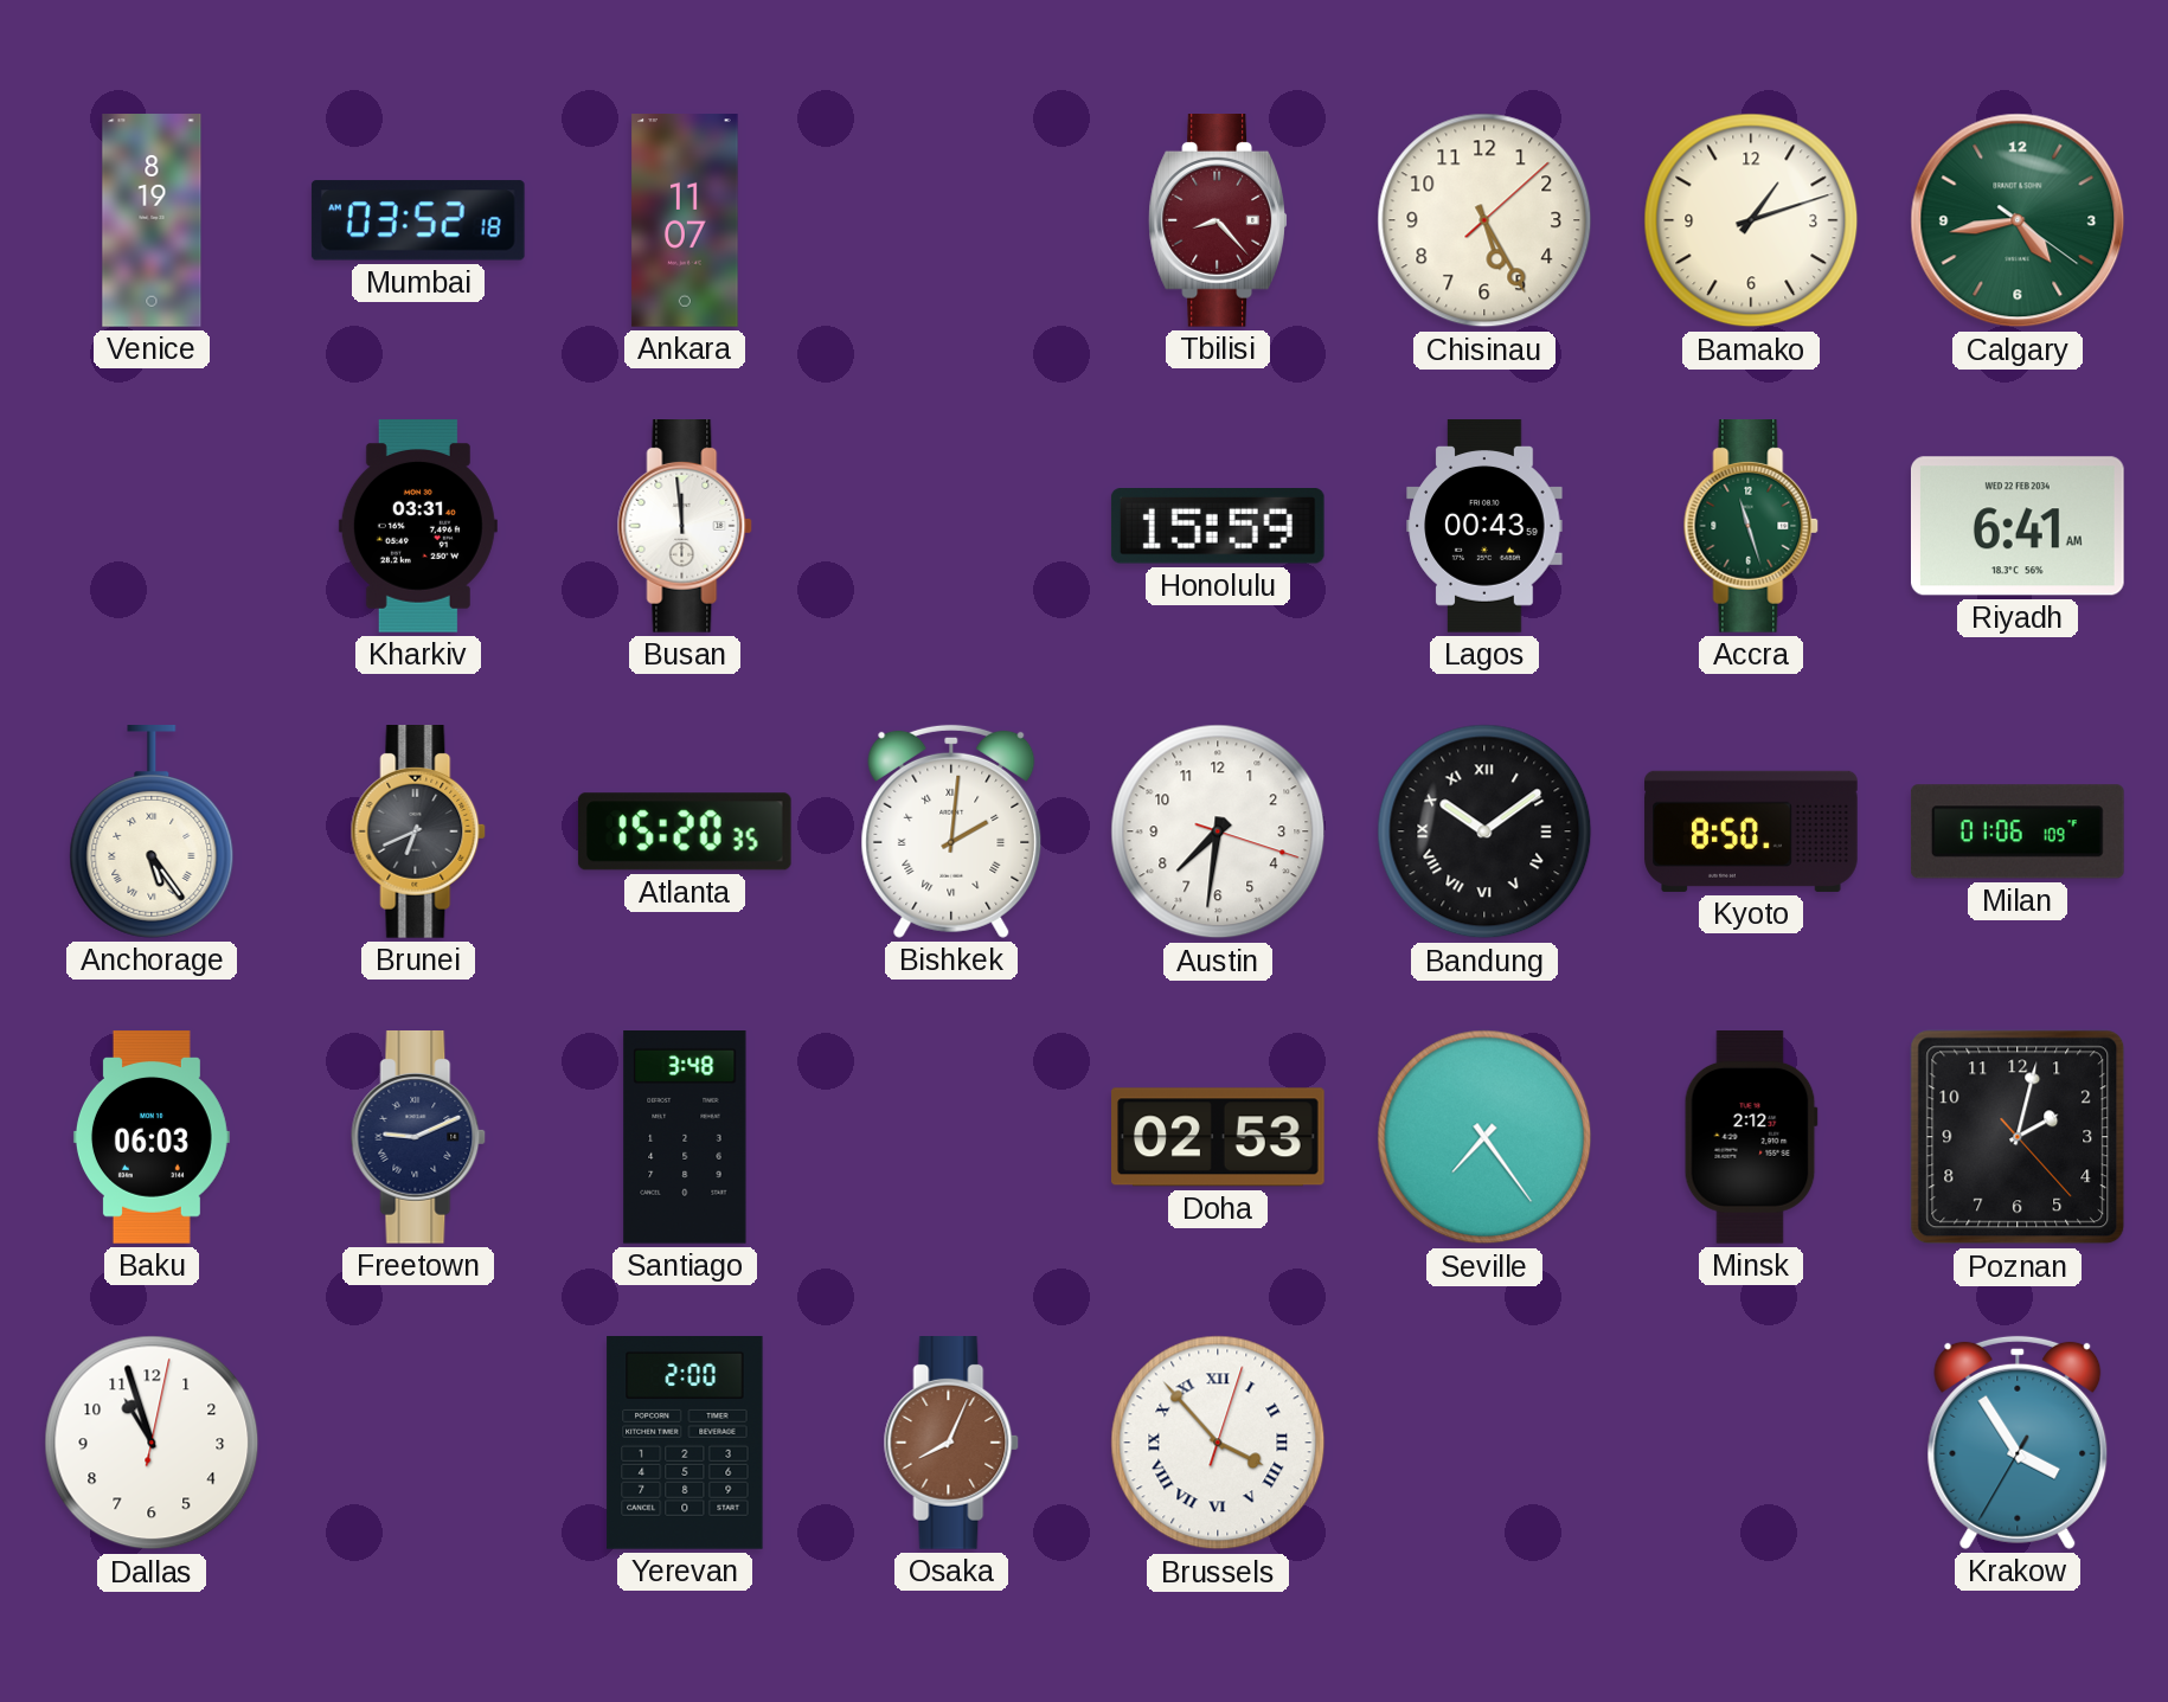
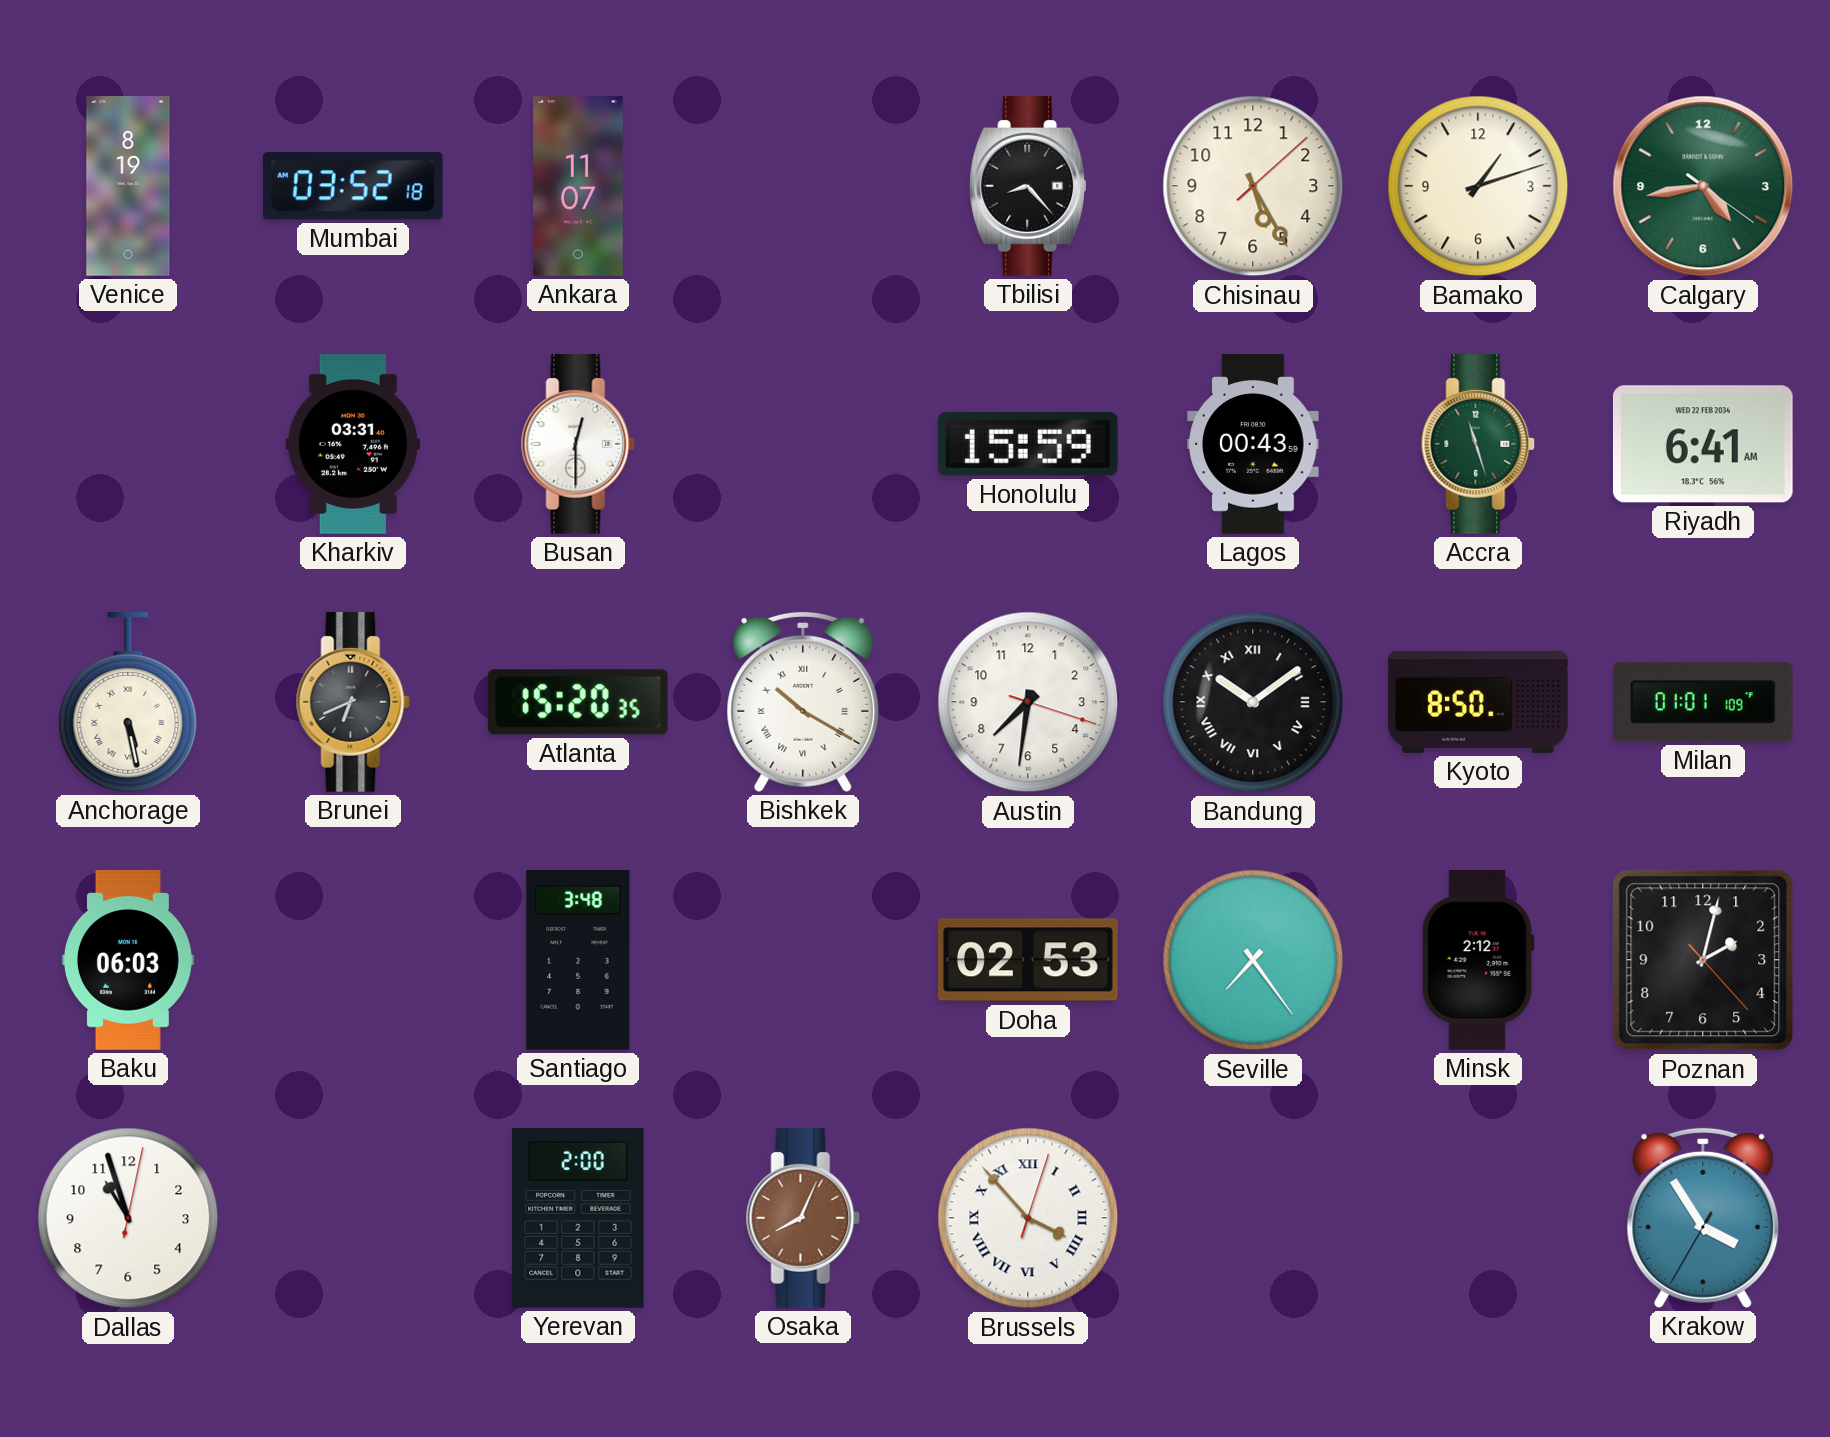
Tbilisi dial: burgundy -> black (1028, 187)
Busan: 11:59 -> 12:30 (578, 445)
Anchorage: 5:24 -> 5:28 (128, 703)
Bishkek: 2:01 -> 10:20 (803, 702)
Milan: 01:06 -> 01:01 (1704, 702)
Freetown: 9:11 -> none (418, 1138)
